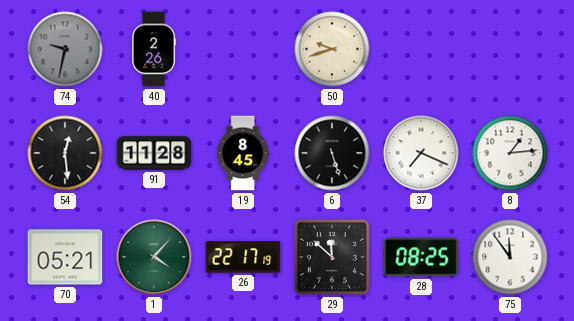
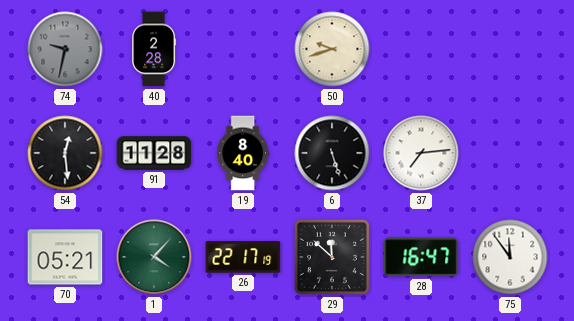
40: 2:26 -> 2:28 (154, 49)
19: 8:45 -> 8:40 (243, 153)
37: 7:19 -> 7:14 (421, 153)
8: 1:14 -> none (510, 153)
28: 08:25 -> 16:47 (421, 257)
